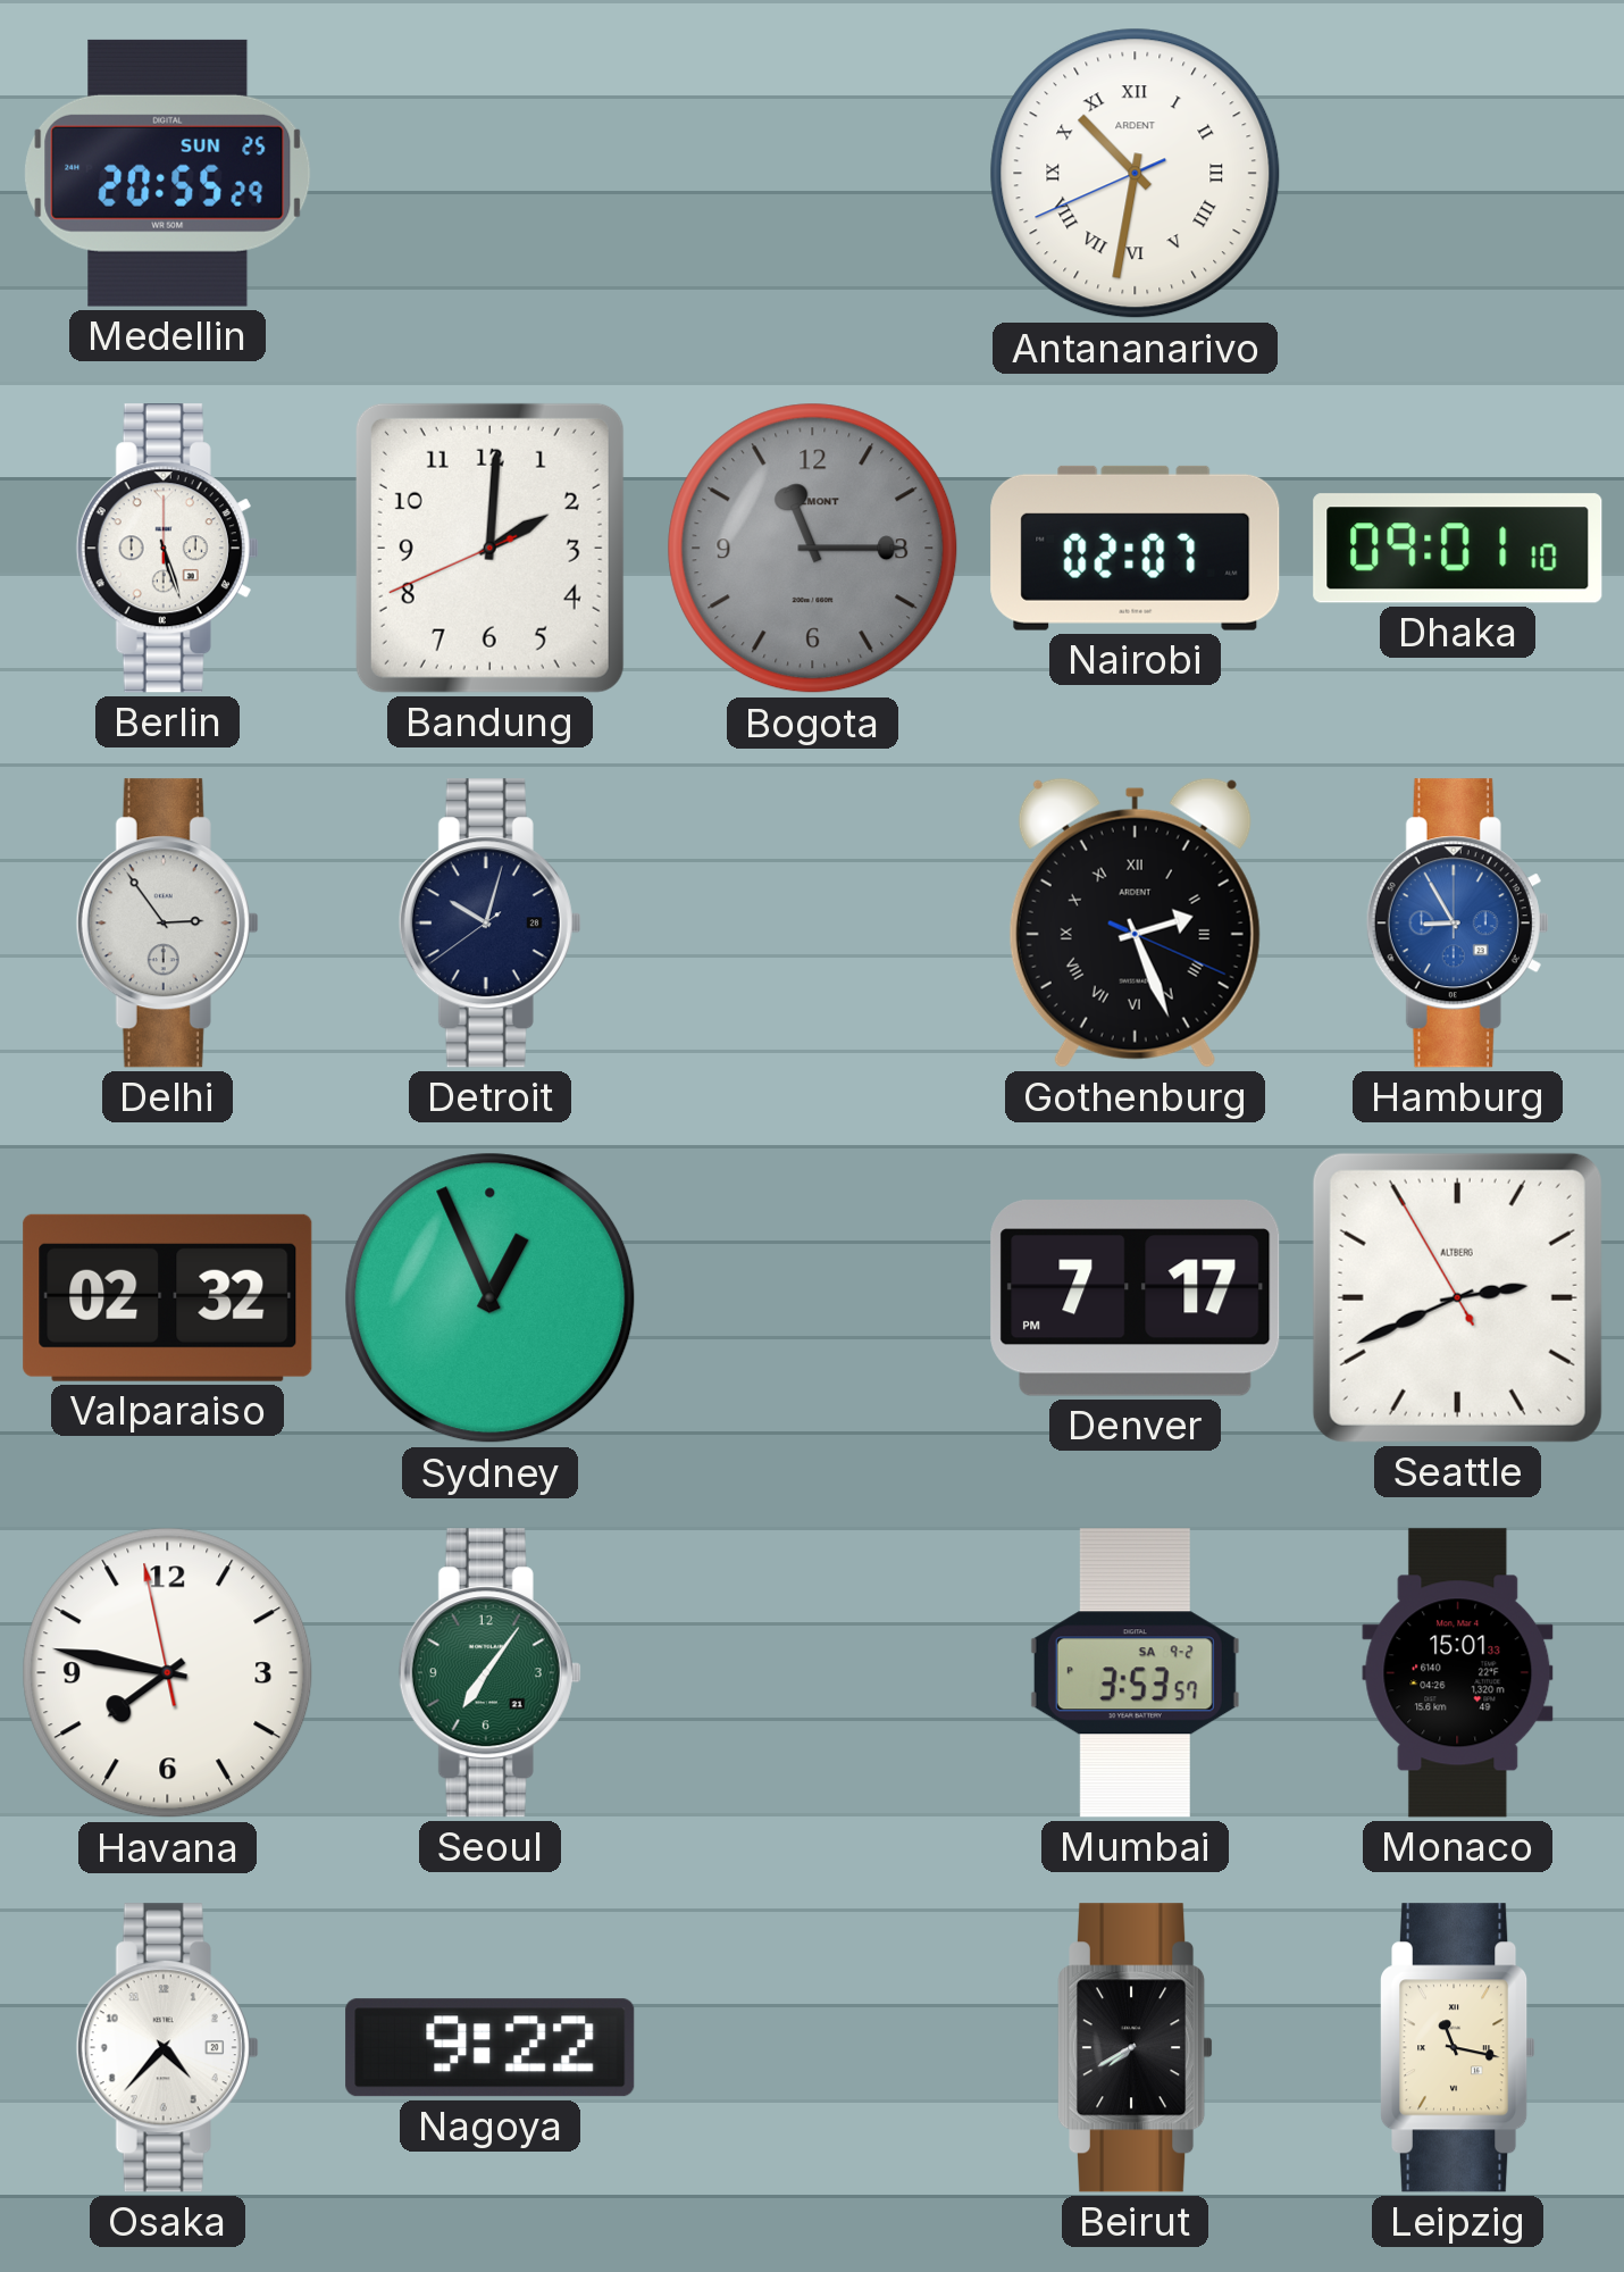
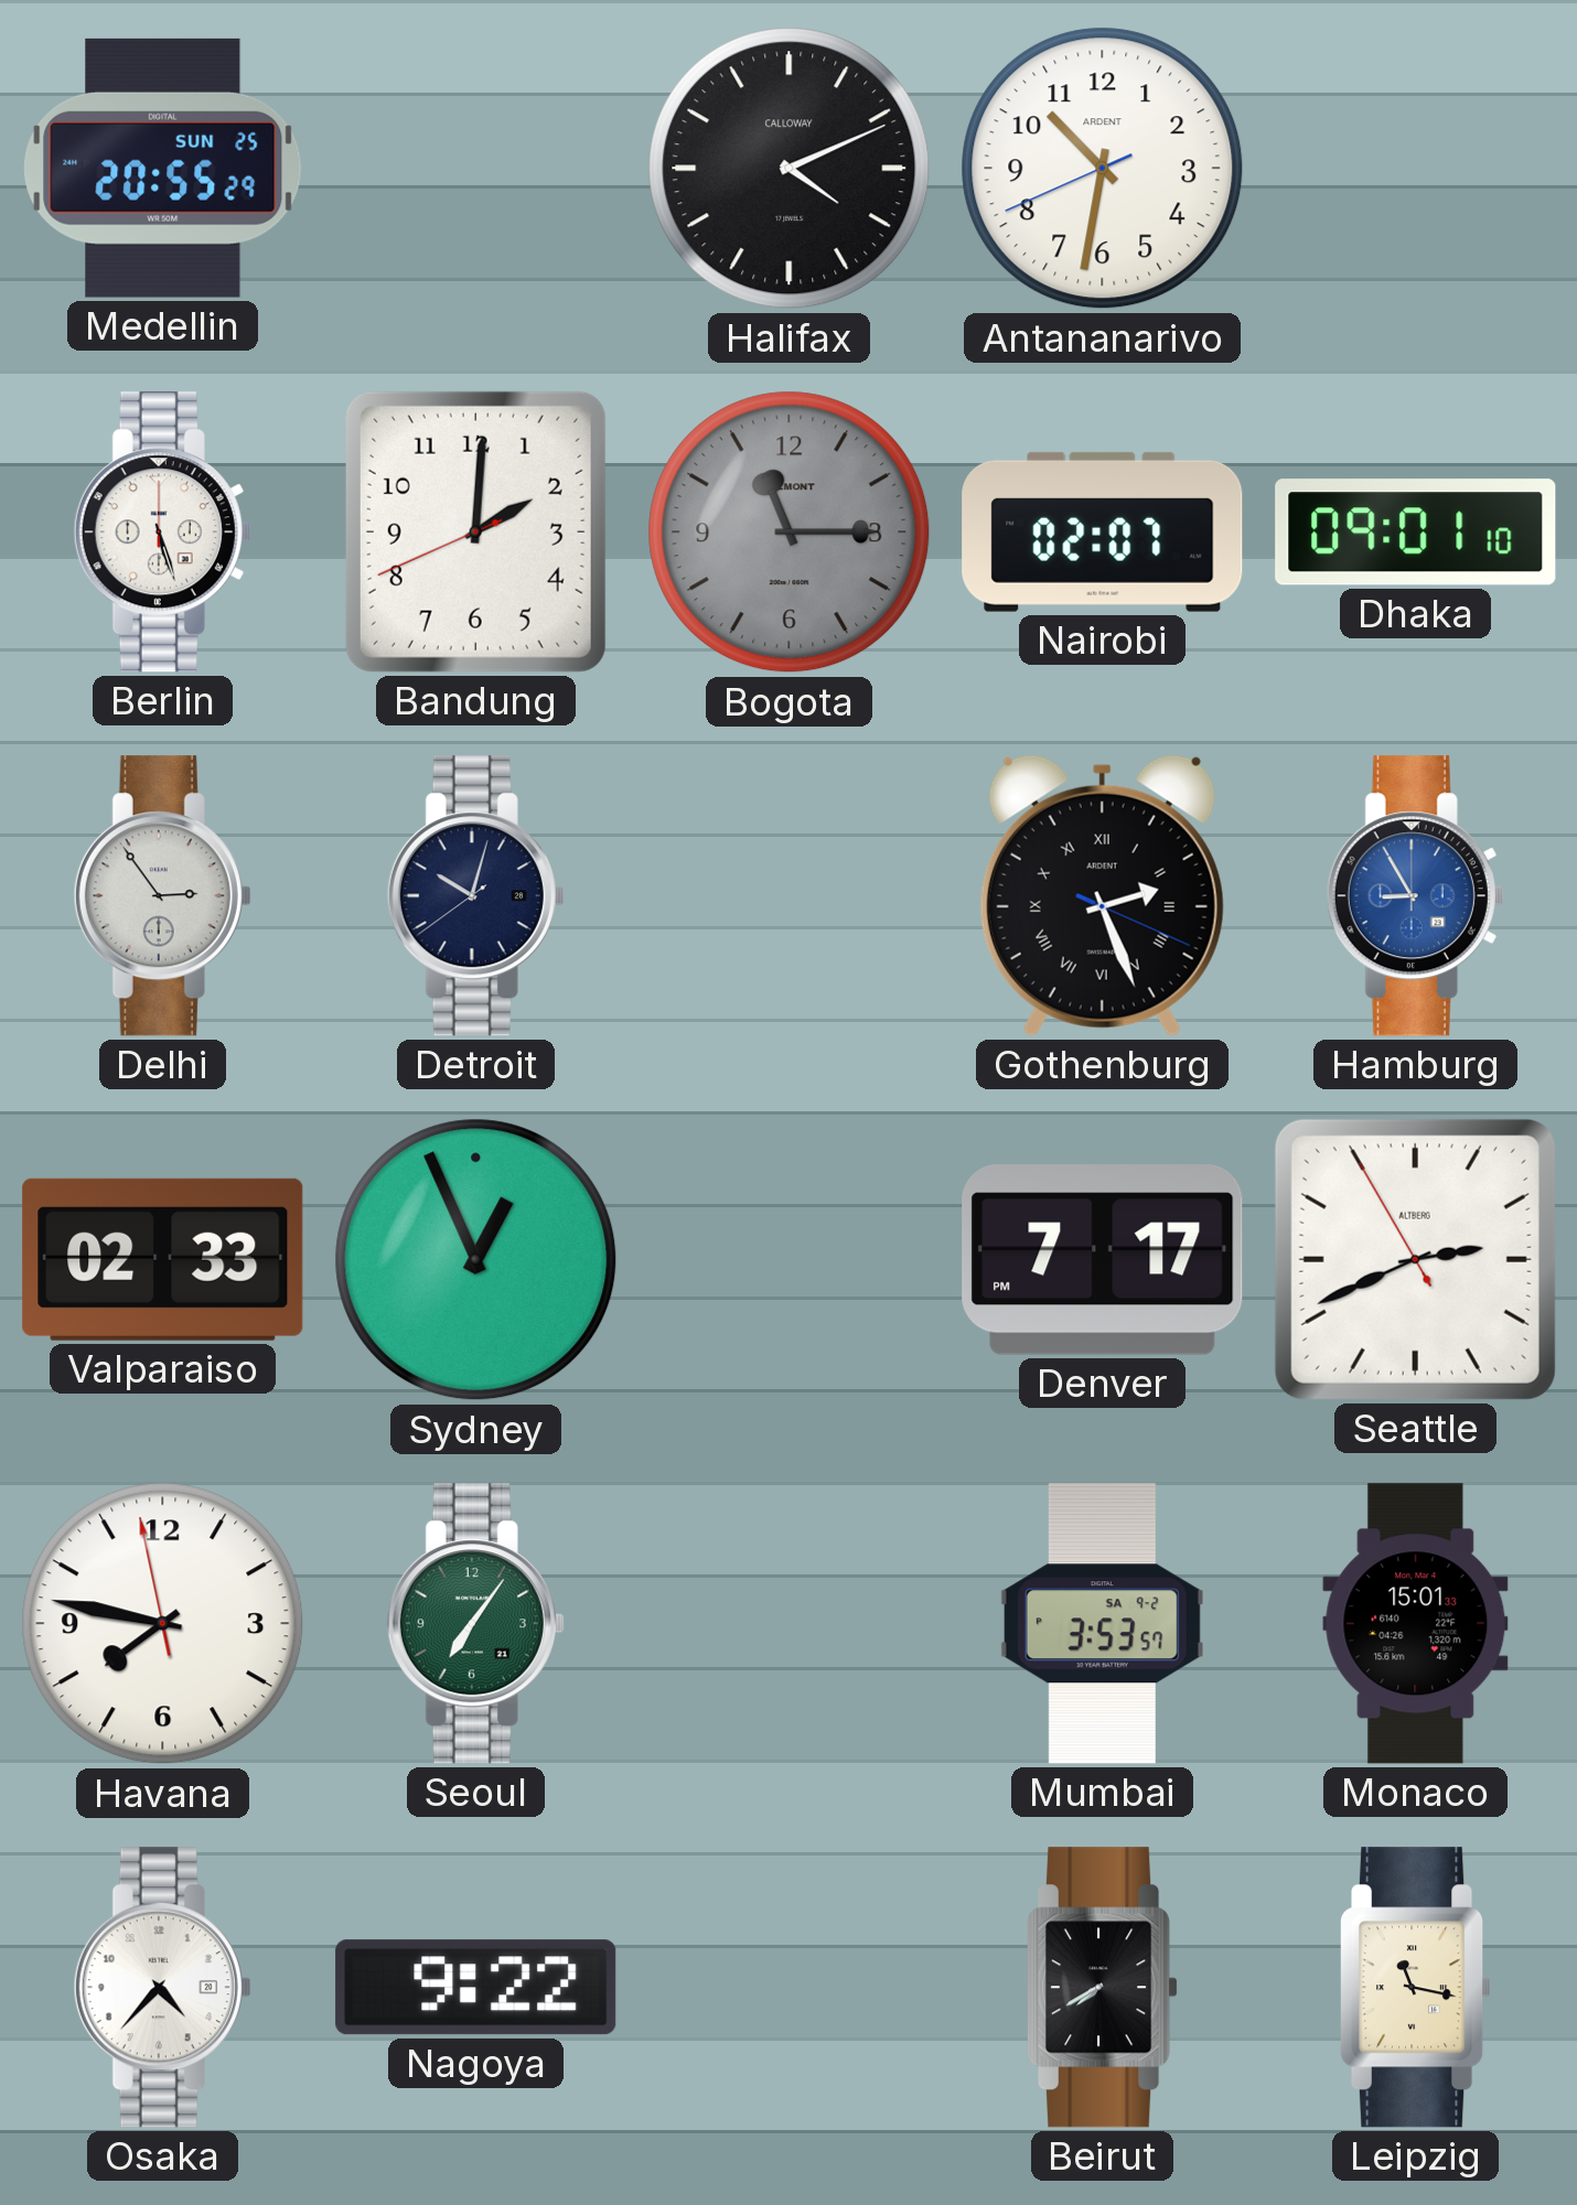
Halifax: none -> 4:11 (790, 169)
Antananarivo numerals: Roman -> Arabic (1103, 169)
Valparaiso: 02:32 -> 02:33 (163, 1259)
